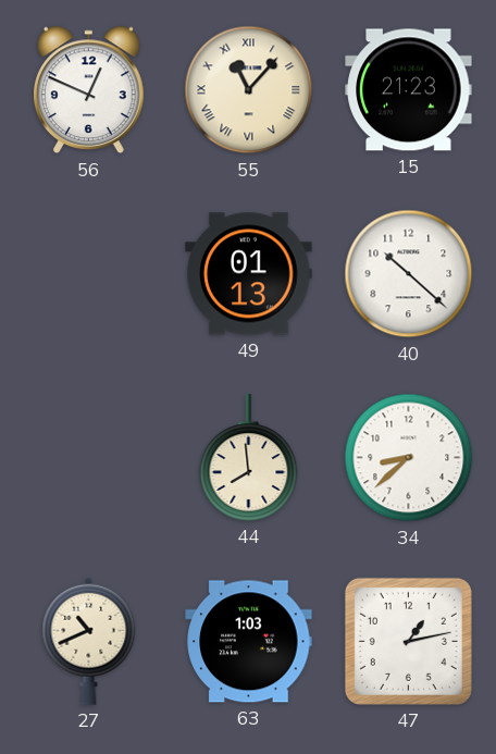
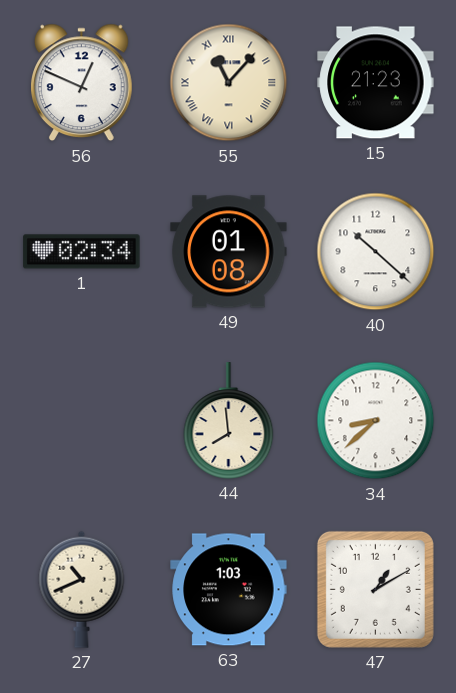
1: none -> 02:34 (82, 252)
49: 01:13 -> 01:08 (229, 252)
47: 1:13 -> 1:10 (375, 589)
